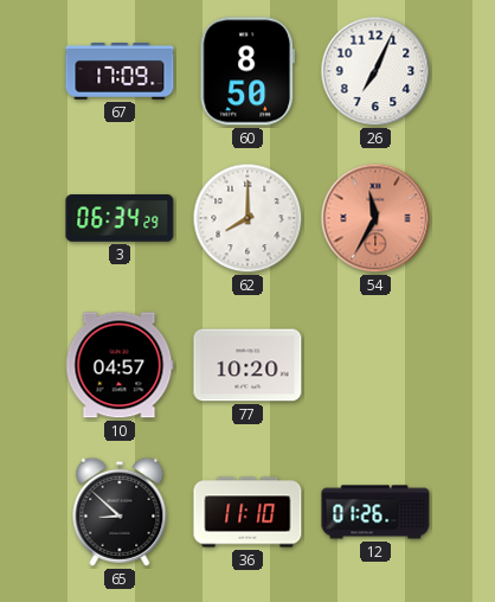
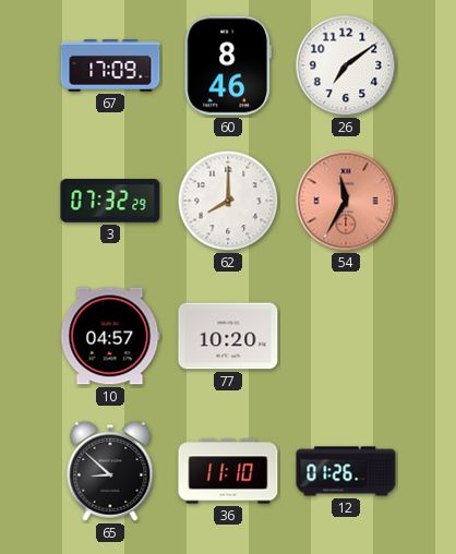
60: 8:50 -> 8:46 (227, 65)
26: 7:04 -> 7:09 (346, 65)
3: 06:34 -> 07:32 (110, 201)
